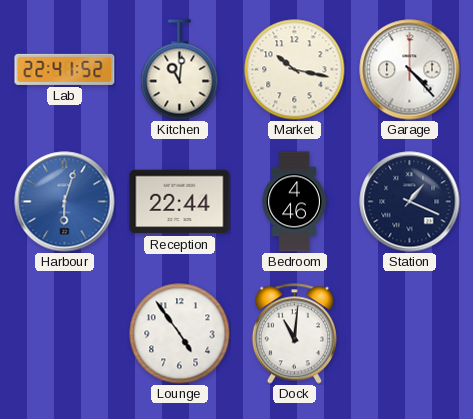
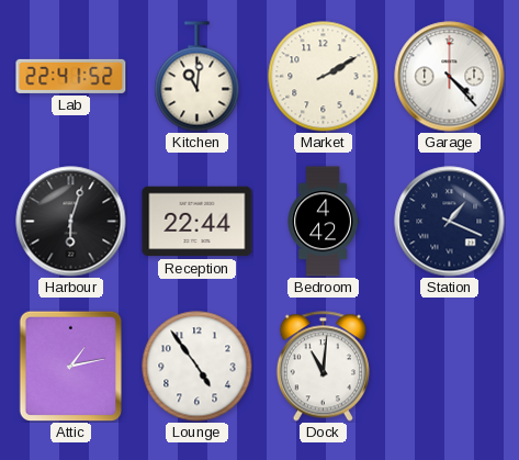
Market: 10:17 -> 2:10 (324, 77)
Harbour dial: blue -> black (71, 222)
Bedroom: 4:46 -> 4:42 (323, 222)
Attic: none -> 1:13 (70, 366)
